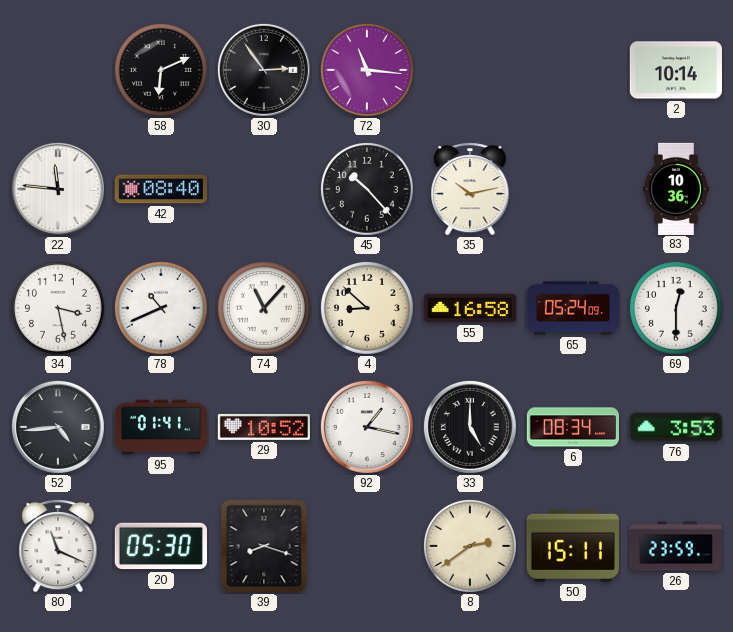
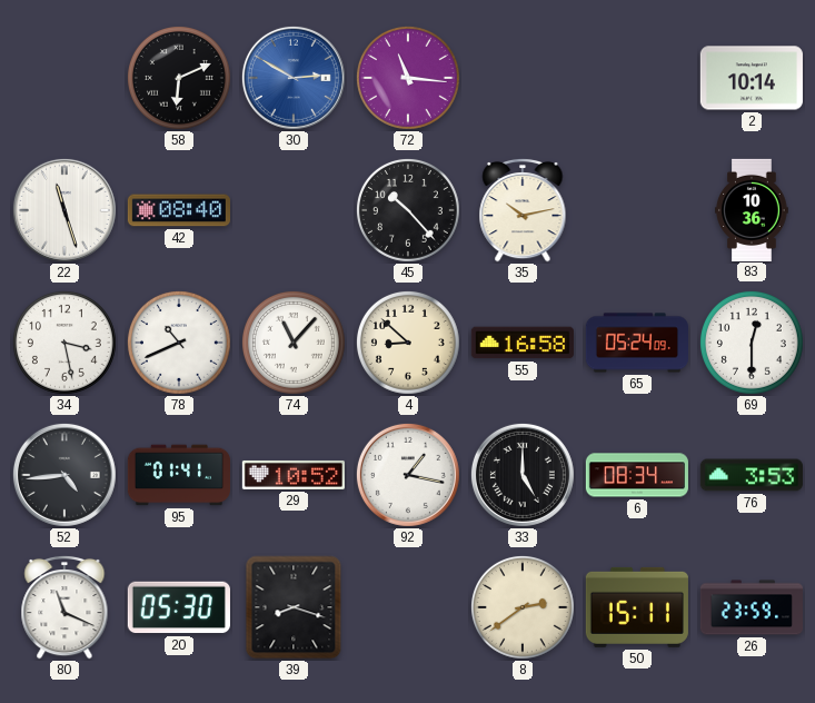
30: 2:54 -> 2:50 (294, 78)
30 dial: black -> blue (294, 78)
22: 11:46 -> 11:27 (64, 210)
